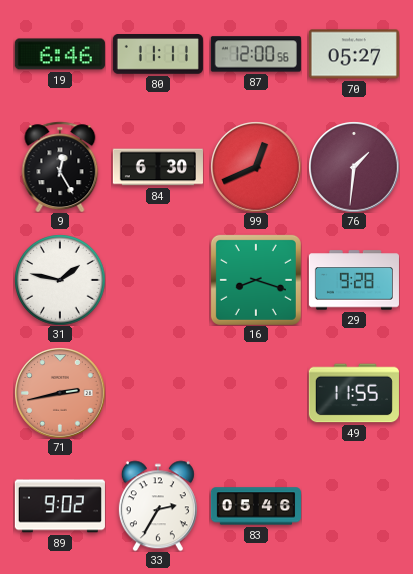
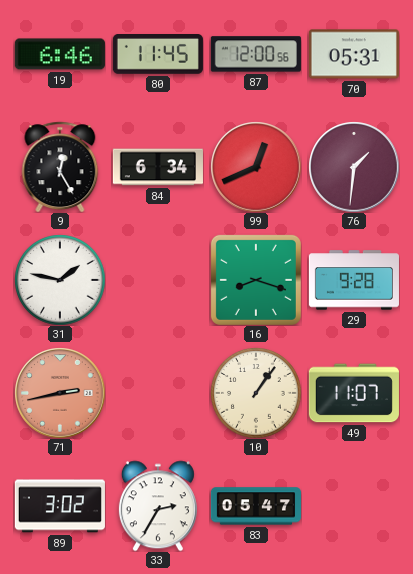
80: 11:11 -> 11:45 (158, 55)
70: 05:27 -> 05:31 (354, 54)
84: 6:30 -> 6:34 (158, 167)
10: none -> 1:06 (256, 393)
49: 11:55 -> 11:07 (354, 393)
89: 9:02 -> 3:02 (60, 506)
83: 05:46 -> 05:47 (256, 506)
